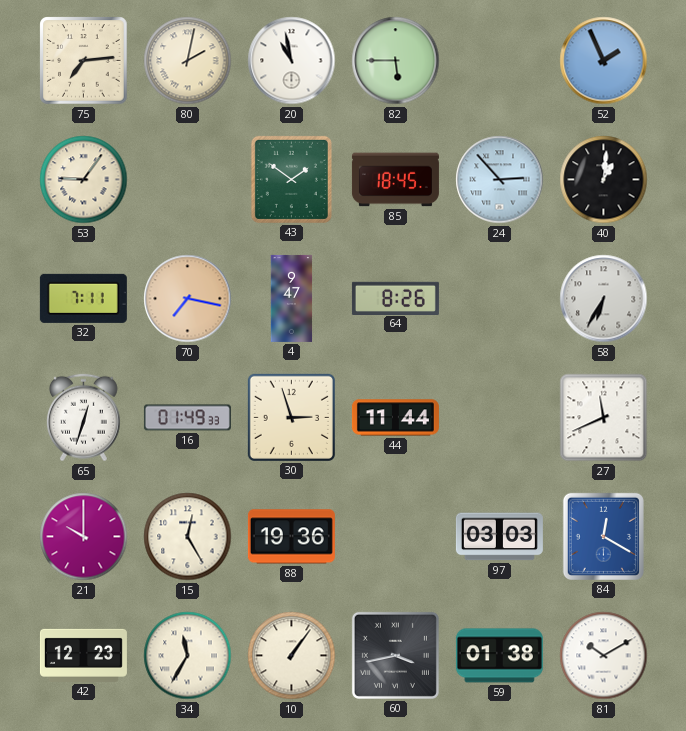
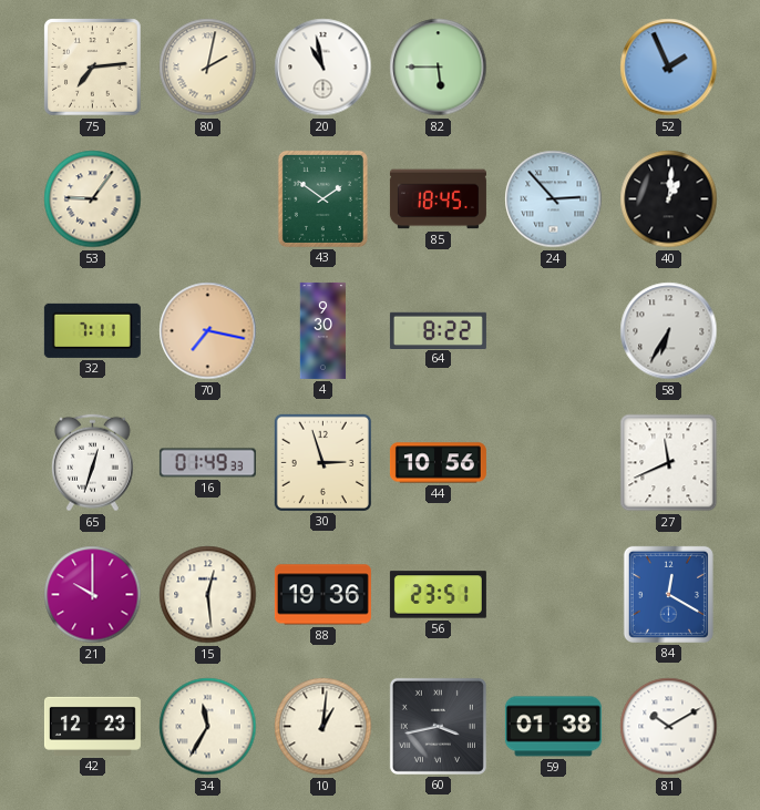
4: 9:47 -> 9:30 (323, 330)
64: 8:26 -> 8:22 (438, 330)
44: 11:44 -> 10:56 (438, 463)
15: 12:25 -> 12:29 (208, 595)
56: none -> 23:51 (438, 595)
97: 03:03 -> none (499, 537)
10: 1:06 -> 1:01 (323, 727)
